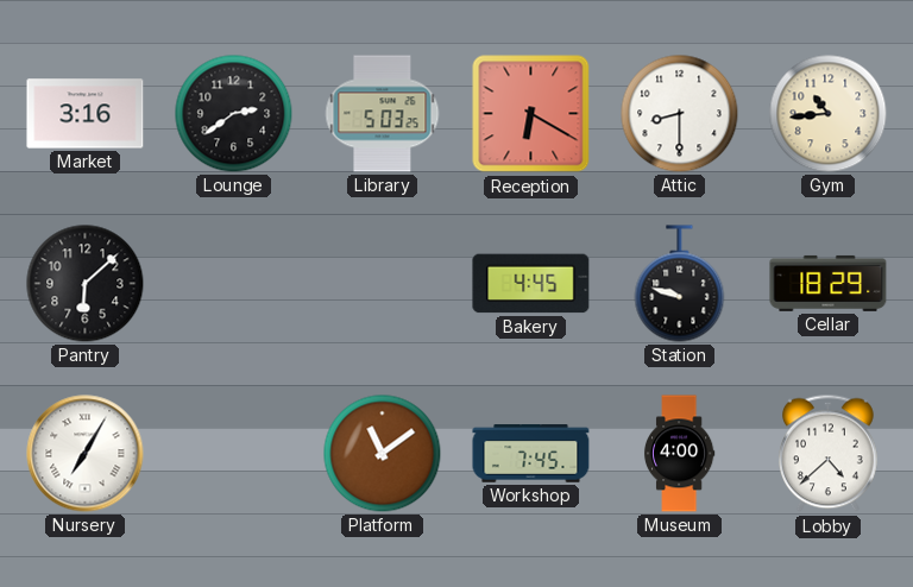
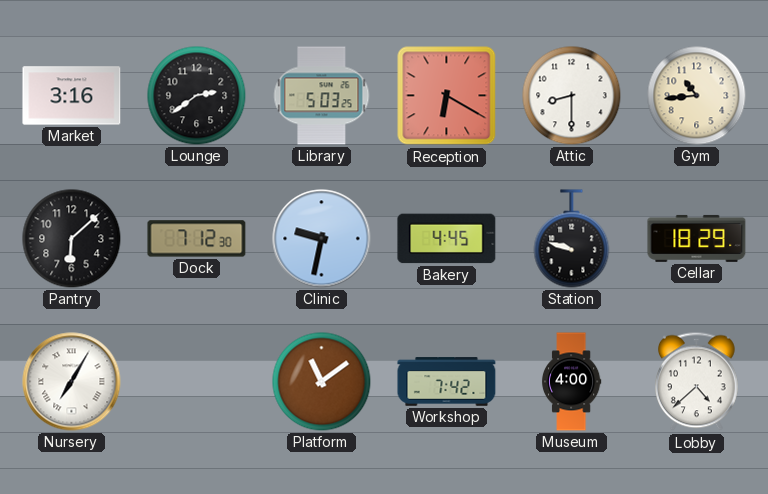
Dock: none -> 7:12 (197, 239)
Clinic: none -> 9:32 (322, 239)
Workshop: 7:45 -> 7:42 (447, 382)
